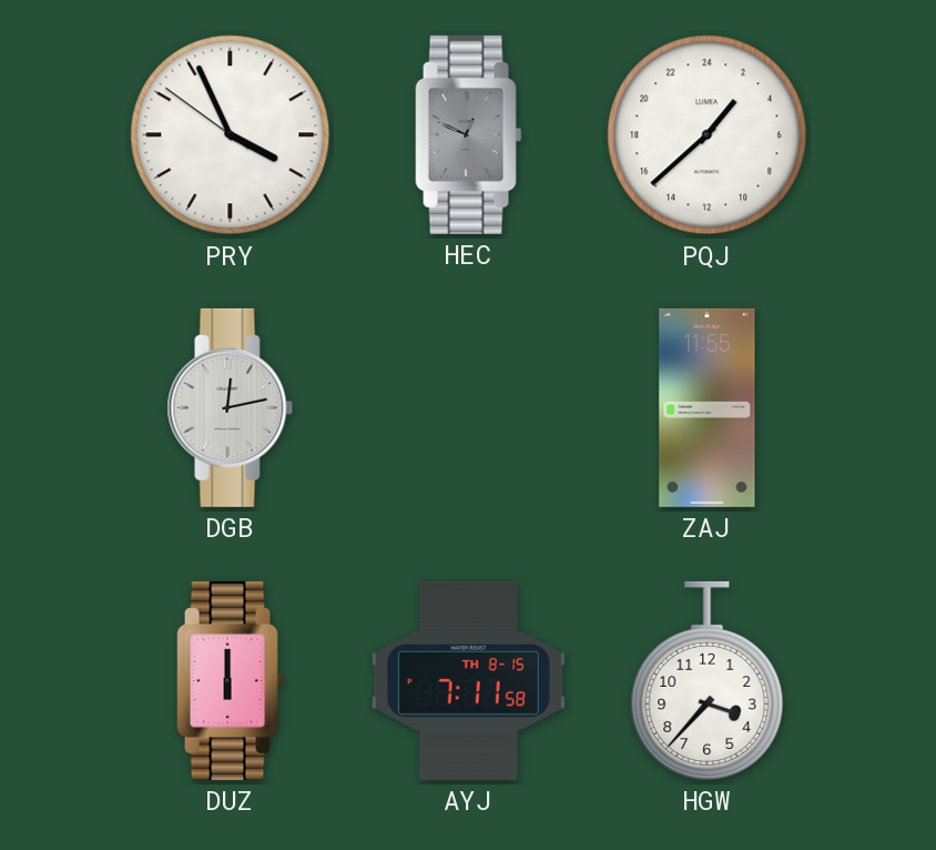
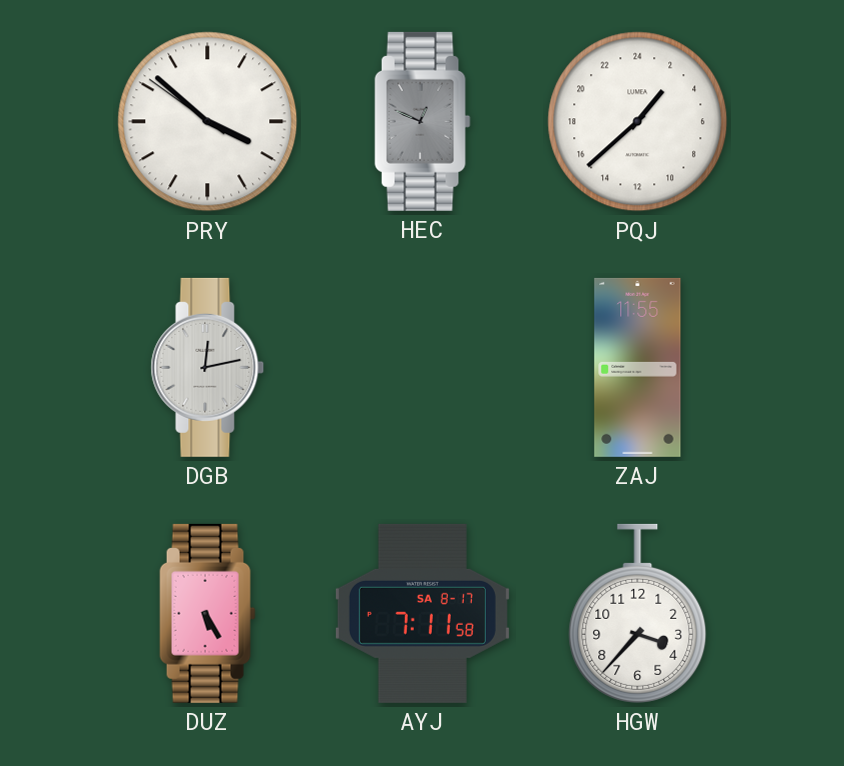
PRY: 3:55 -> 3:51 (208, 122)
DUZ: 6:00 -> 5:25 (208, 613)
AYJ date: TH 8-15 -> SA 8-17 (422, 613)
